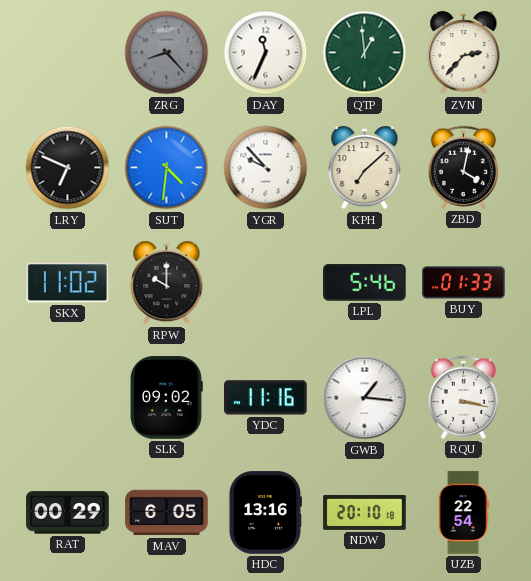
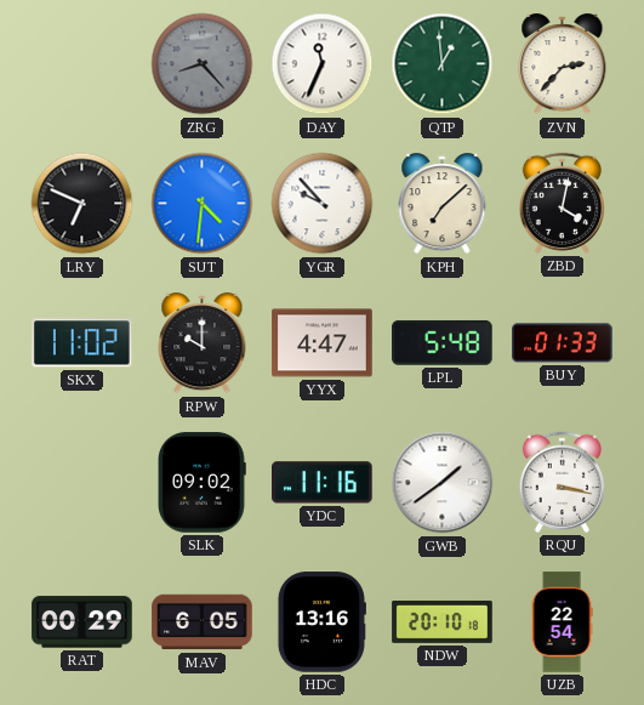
YYX: none -> 4:47 (323, 343)
LPL: 5:46 -> 5:48 (443, 342)
GWB: 1:16 -> 1:39 (443, 483)
